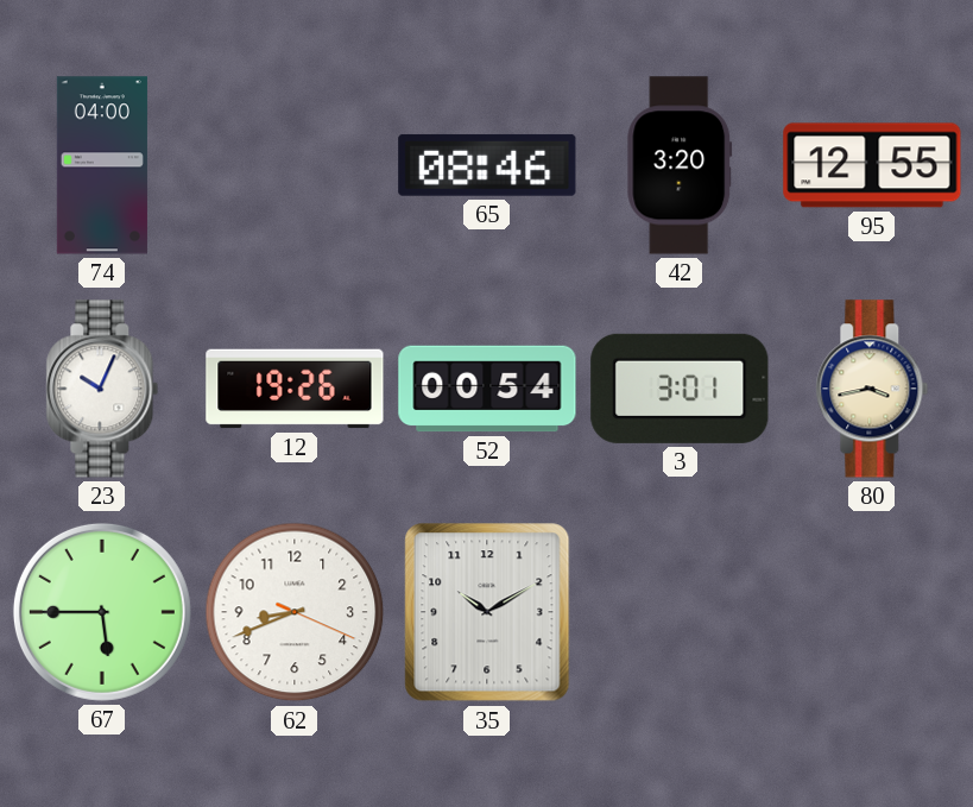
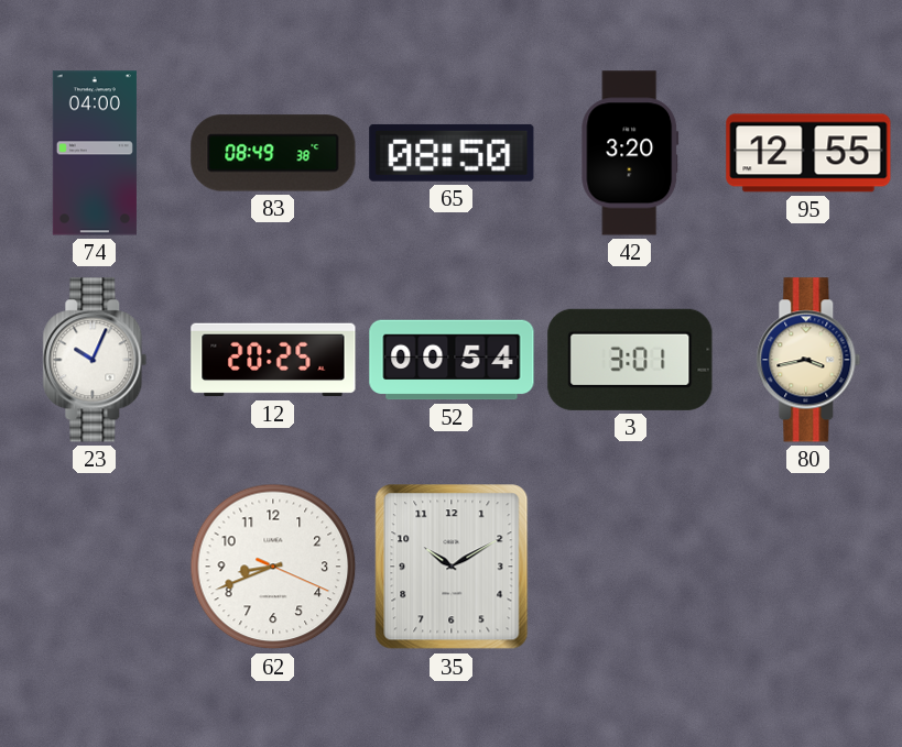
83: none -> 08:49 (273, 153)
65: 08:46 -> 08:50 (452, 153)
12: 19:26 -> 20:25 (273, 360)
67: 5:45 -> none (102, 612)
